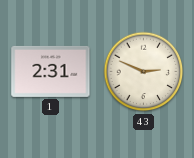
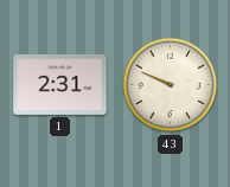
43: 2:49 -> 9:49 (171, 85)
